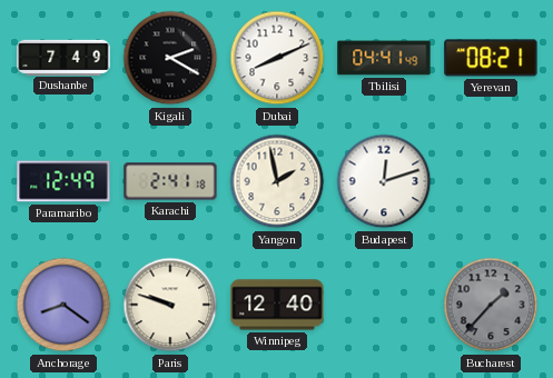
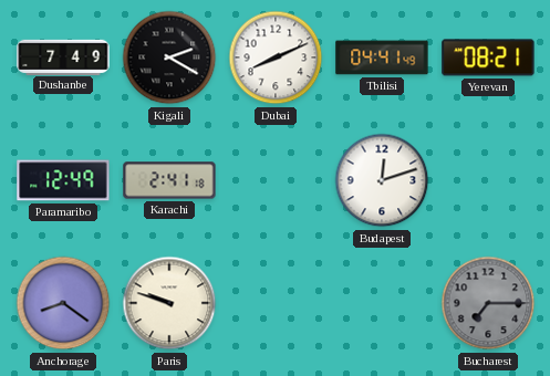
Yangon: 1:58 -> none (277, 181)
Winnipeg: 12:40 -> none (277, 305)
Bucharest: 1:37 -> 7:15 (488, 303)
